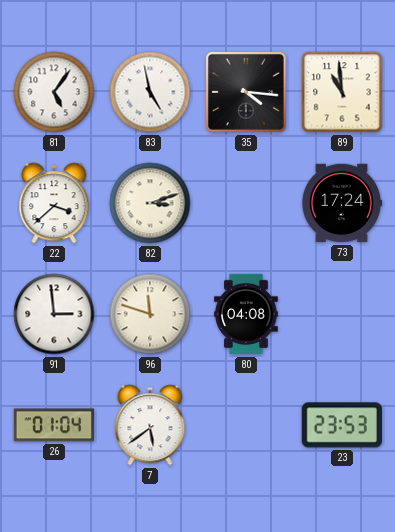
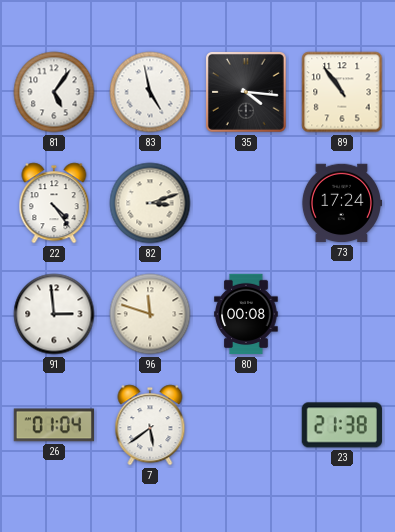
89: 10:59 -> 10:54 (342, 92)
22: 3:38 -> 4:24 (54, 203)
80: 04:08 -> 00:08 (246, 314)
23: 23:53 -> 21:38 (342, 425)
